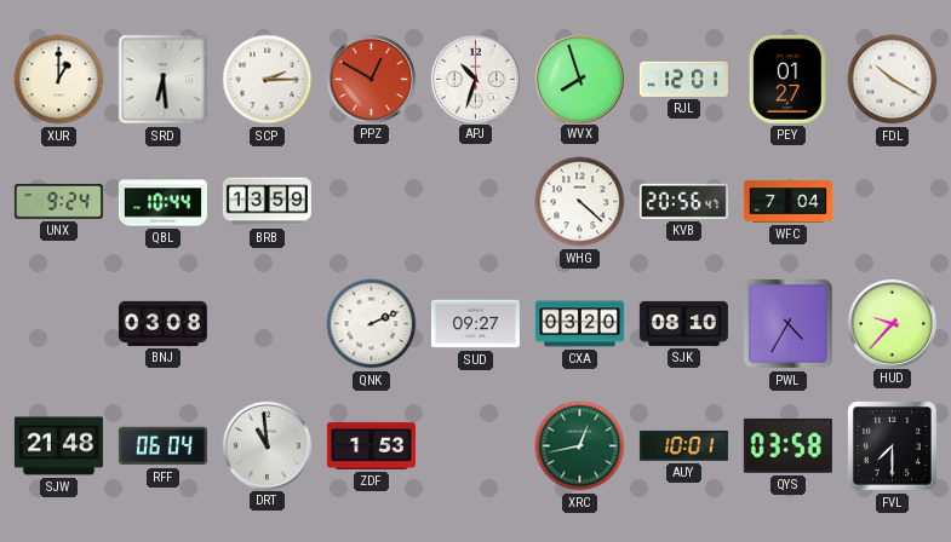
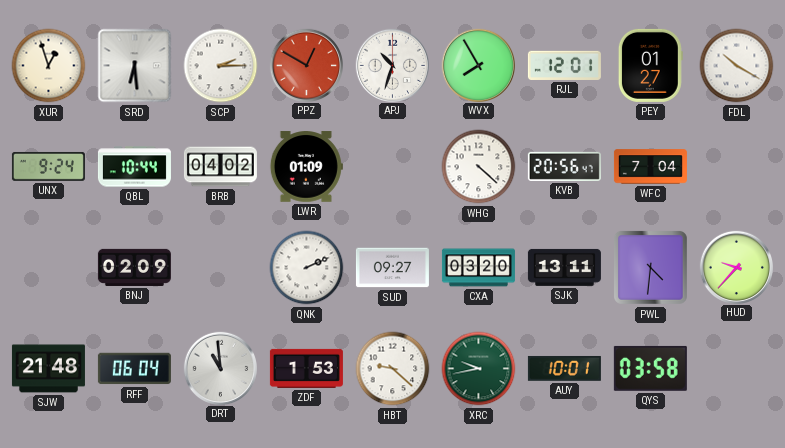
XUR: 1:00 -> 12:57 (49, 66)
WVX: 7:57 -> 7:55 (478, 65)
BRB: 13:59 -> 04:02 (220, 167)
LWR: none -> 01:09 (306, 167)
BNJ: 03:08 -> 02:09 (134, 267)
SJK: 08:10 -> 13:11 (564, 267)
PWL: 4:35 -> 4:31 (650, 267)
HBT: none -> 9:22 (393, 369)
XRC: 12:43 -> 9:43 (479, 369)
FVL: 7:30 -> none (892, 445)
